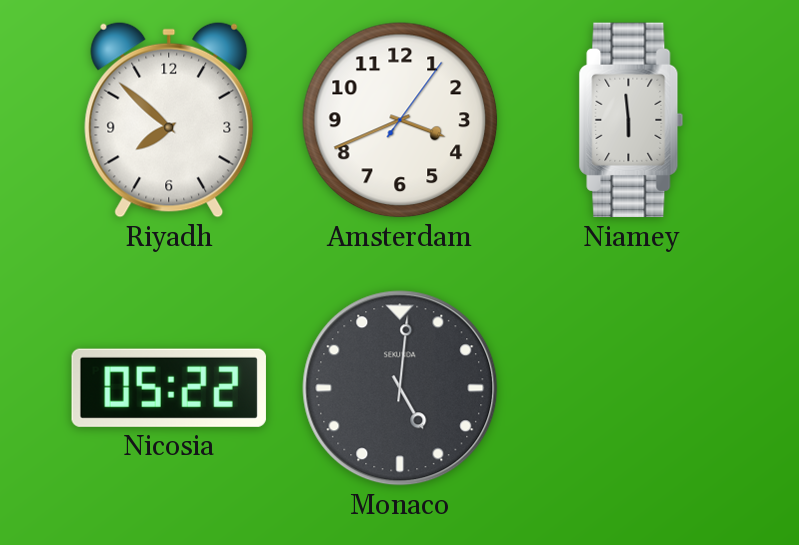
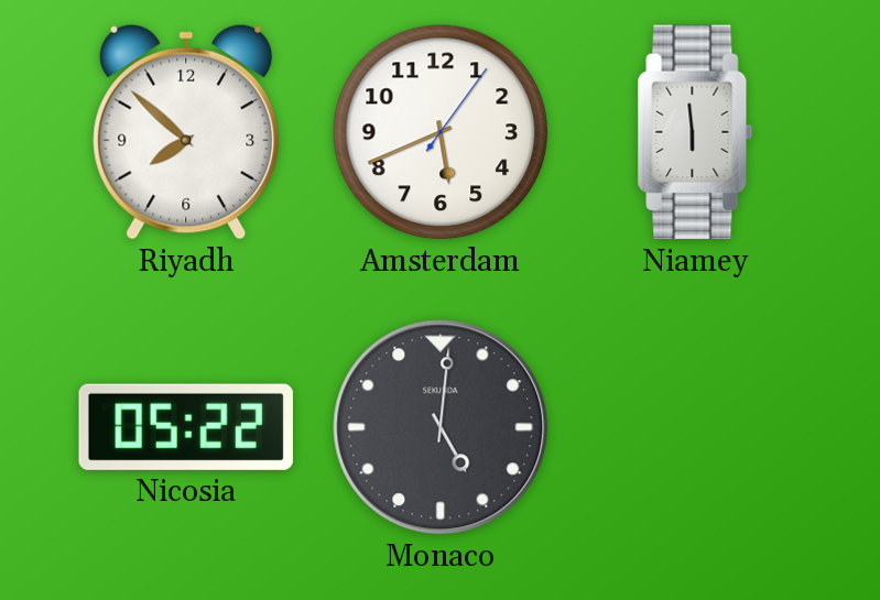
Amsterdam: 3:41 -> 5:41 (441, 132)
